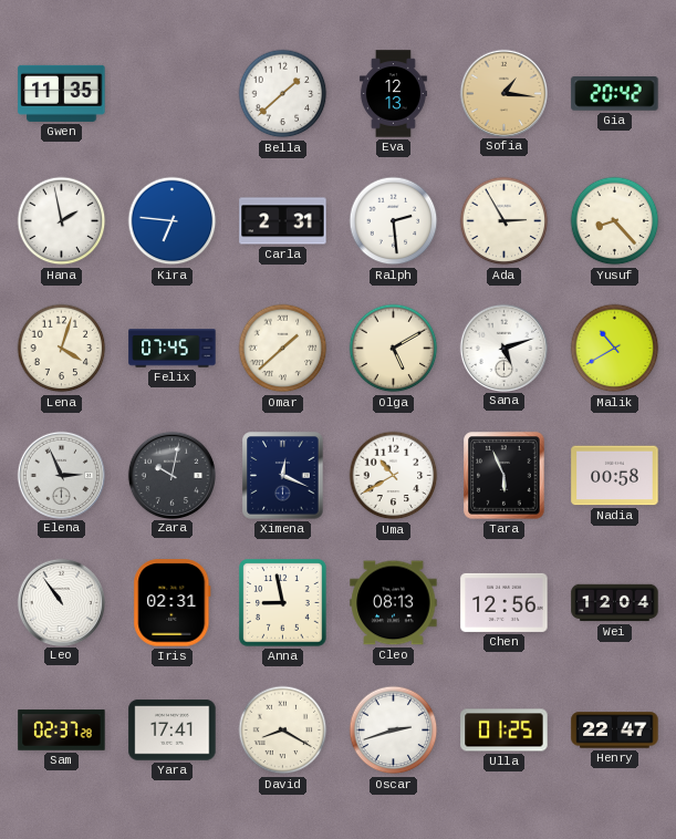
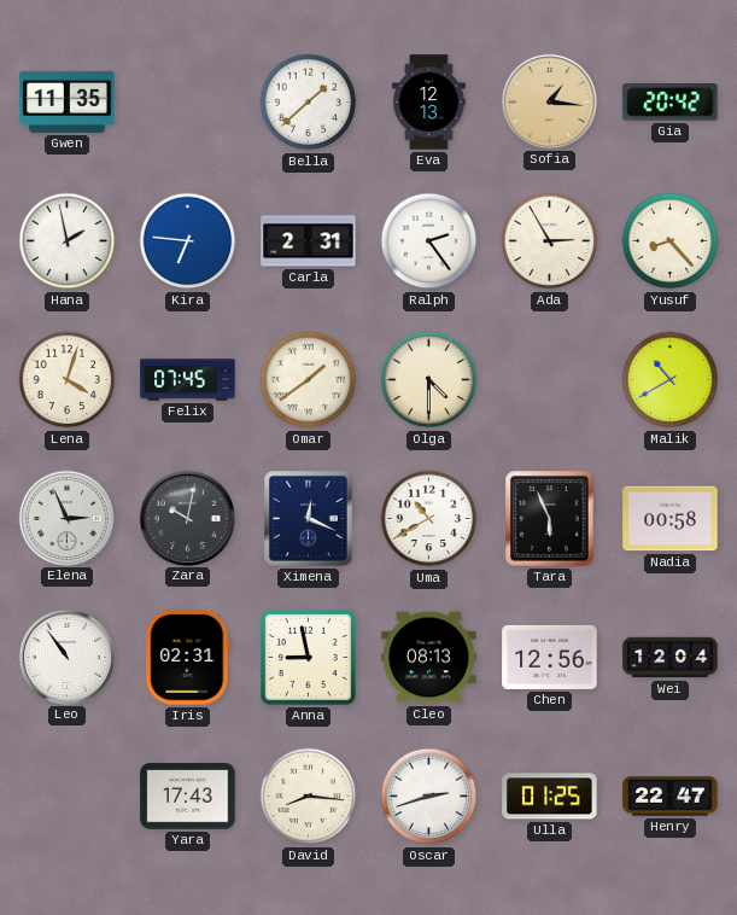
Ralph: 2:29 -> 2:24 (429, 241)
Omar: 1:38 -> 1:39 (309, 380)
Olga: 5:10 -> 4:30 (429, 380)
Sana: 5:12 -> none (503, 348)
Sam: 02:37 -> none (62, 731)
Yara: 17:41 -> 17:43 (188, 797)
David: 8:20 -> 8:16 (309, 797)
